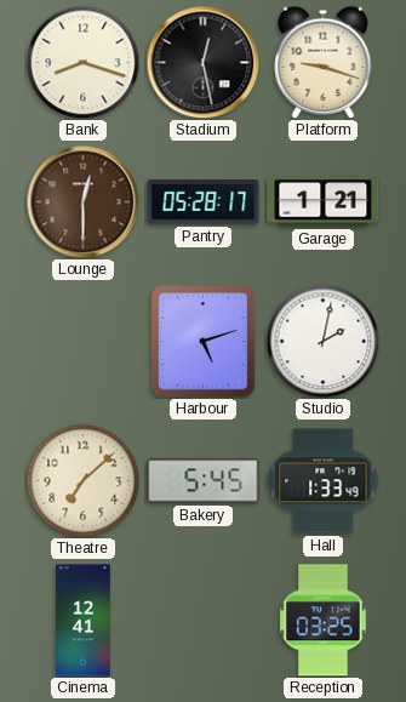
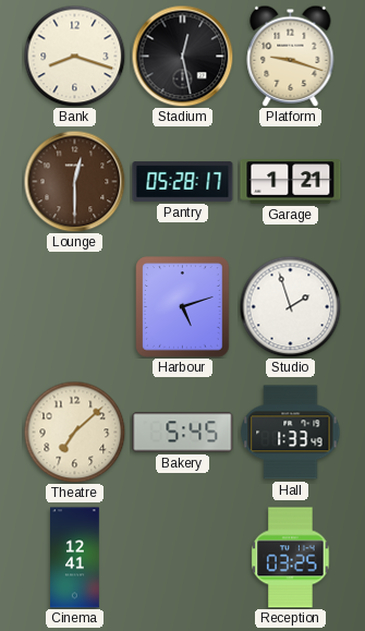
Studio: 2:02 -> 1:57 (290, 306)
